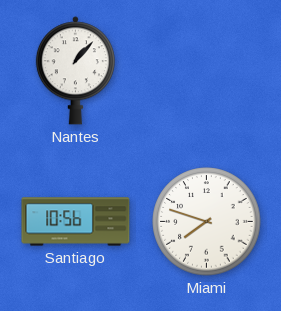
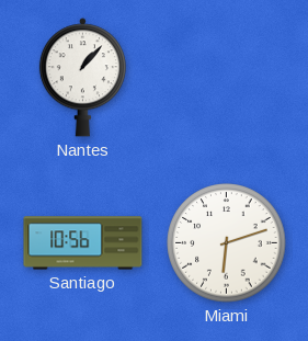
Miami: 7:48 -> 6:12 (227, 243)
